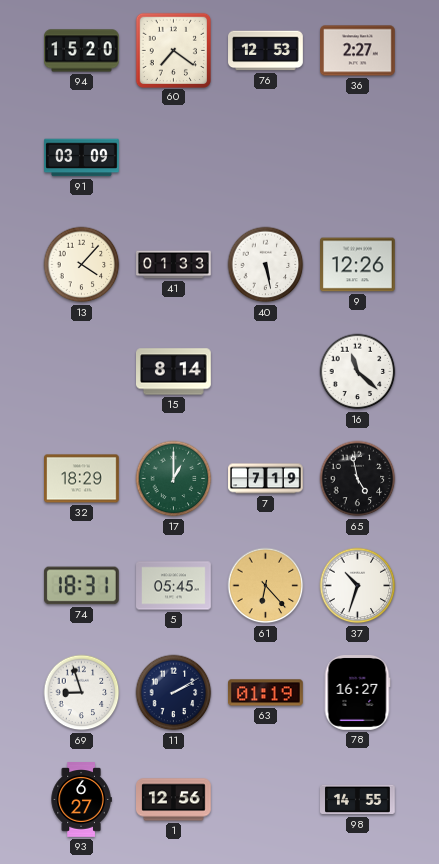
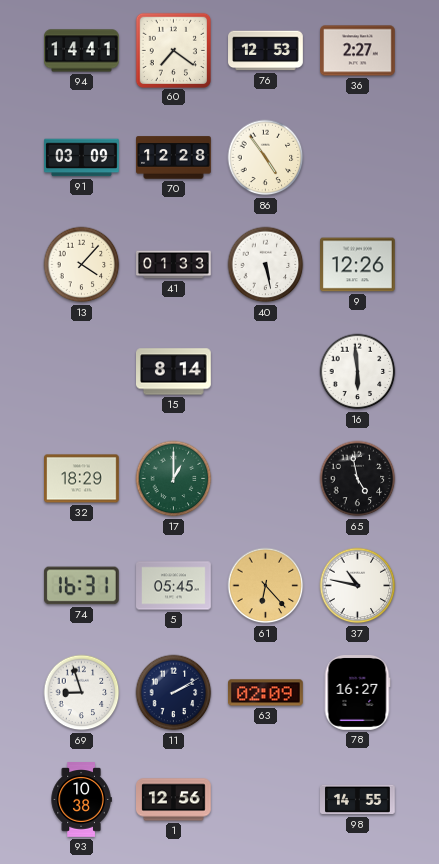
94: 15:20 -> 14:41 (82, 51)
70: none -> 12:28 (174, 158)
86: none -> 4:54 (266, 158)
16: 11:22 -> 5:59 (358, 372)
7: 7:19 -> none (266, 479)
74: 18:31 -> 16:31 (81, 586)
37: 10:33 -> 10:47 (358, 586)
63: 01:19 -> 02:09 (266, 693)
93: 6:27 -> 10:38 (81, 800)
